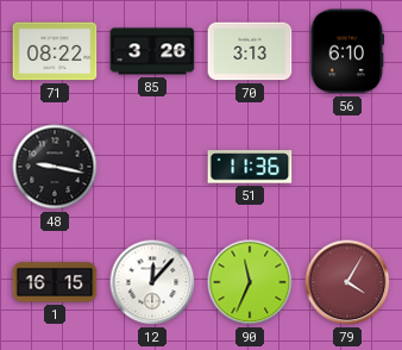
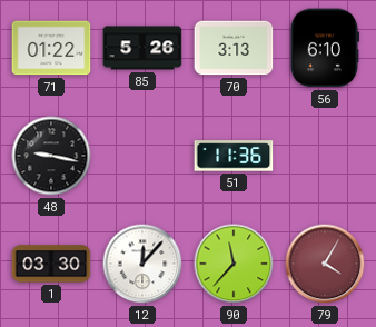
71: 08:22 -> 01:22 (51, 48)
85: 3:26 -> 5:26 (142, 48)
1: 16:15 -> 03:30 (51, 264)
90: 11:34 -> 11:37 (234, 264)
